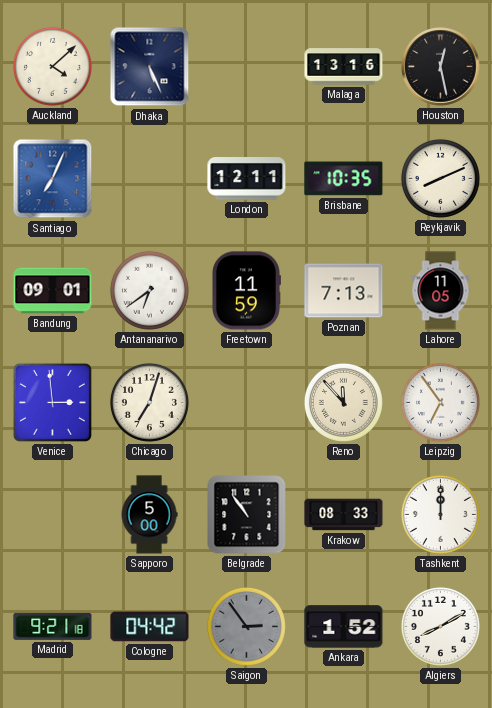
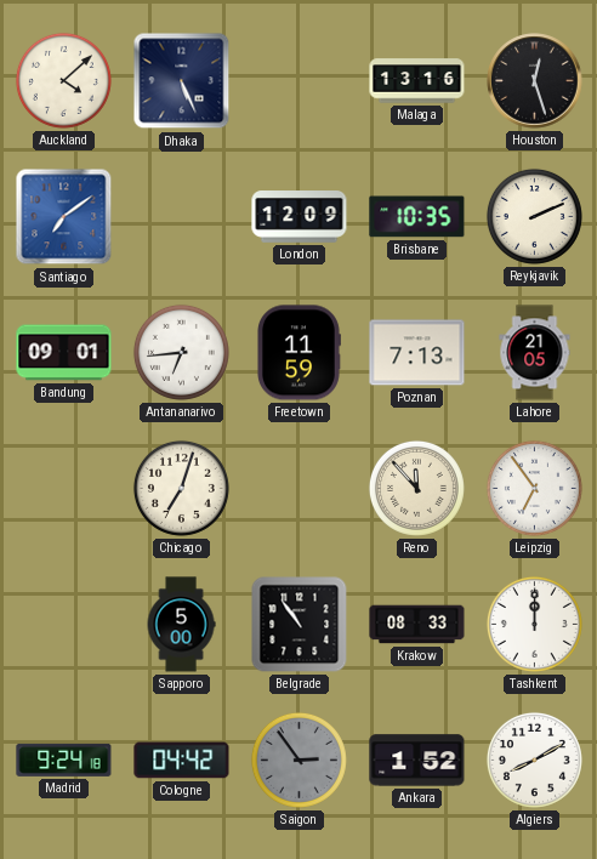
Houston: 12:28 -> 12:27 (535, 81)
Santiago: 7:04 -> 7:09 (64, 217)
London: 12:11 -> 12:09 (300, 217)
Reykjavik: 8:11 -> 2:11 (534, 216)
Antananarivo: 6:39 -> 6:44 (181, 352)
Lahore: 11:05 -> 21:05 (535, 353)
Venice: 2:59 -> none (52, 402)
Madrid: 9:21 -> 9:24 (64, 760)
